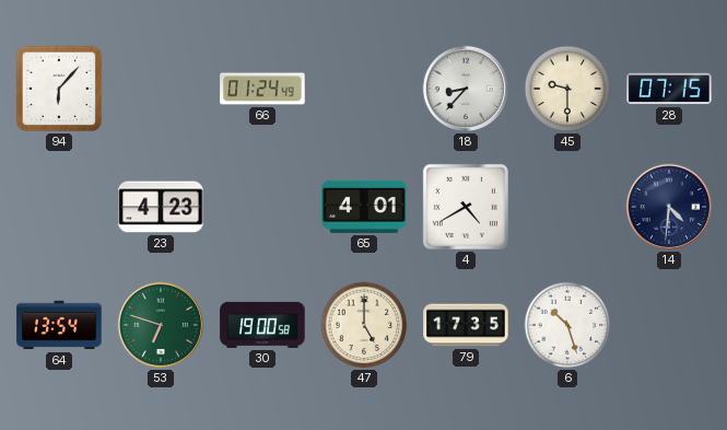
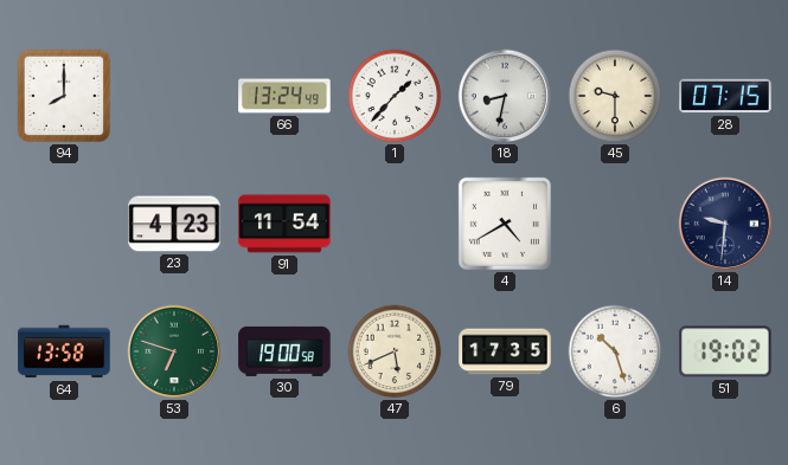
94: 6:07 -> 8:00 (64, 96)
66: 01:24 -> 13:24 (284, 96)
1: none -> 1:37 (395, 96)
18: 8:37 -> 8:32 (505, 96)
91: none -> 11:54 (284, 224)
65: 4:01 -> none (364, 207)
14: 4:31 -> 9:31 (725, 224)
64: 13:54 -> 13:58 (64, 351)
47: 5:00 -> 5:41 (395, 351)
51: none -> 19:02 (725, 351)
